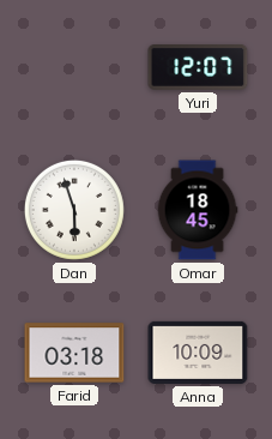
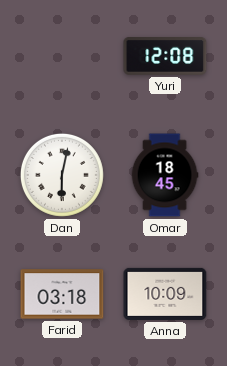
Yuri: 12:07 -> 12:08 (165, 57)
Dan: 5:57 -> 6:02 (62, 175)
